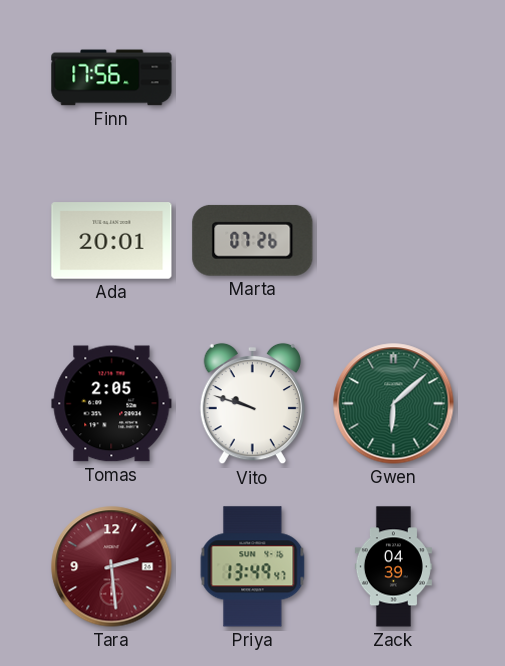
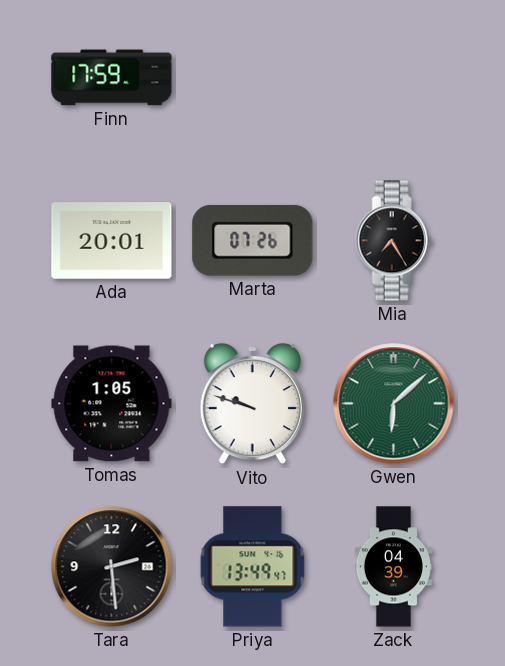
Finn: 17:56 -> 17:59 (112, 78)
Mia: none -> 7:25 (393, 241)
Tomas: 2:05 -> 1:05 (112, 404)
Tara dial: burgundy -> black (112, 567)
